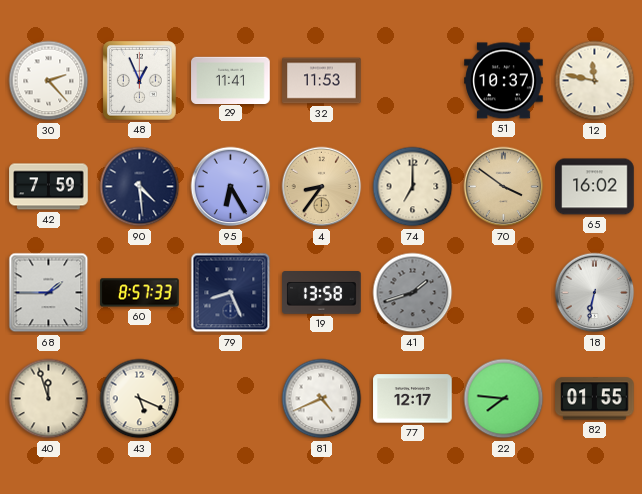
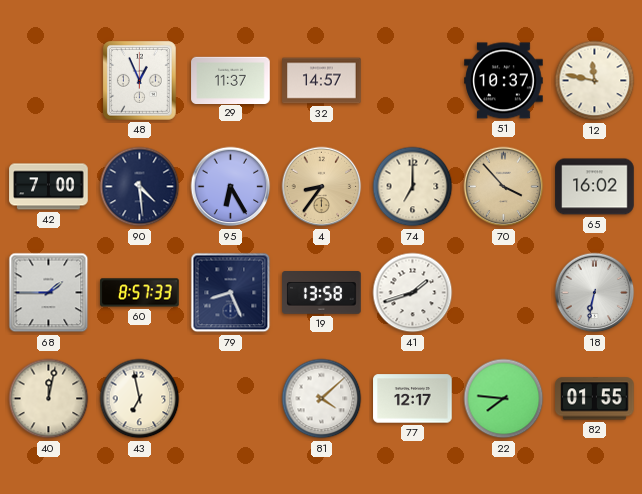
30: 2:23 -> none (49, 81)
29: 11:41 -> 11:37 (231, 80)
32: 11:53 -> 14:57 (322, 81)
42: 7:59 -> 7:00 (49, 187)
70: 3:51 -> 3:53 (504, 187)
41 dial: grey -> white (413, 293)
40: 11:57 -> 12:02 (49, 399)
43: 5:19 -> 6:58 (140, 399)
81: 4:41 -> 4:08 (322, 399)
